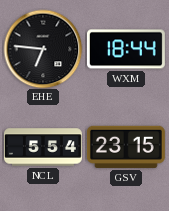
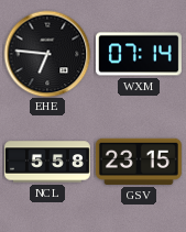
WXM: 18:44 -> 07:14 (139, 54)
NCL: 5:54 -> 5:58 (48, 162)
